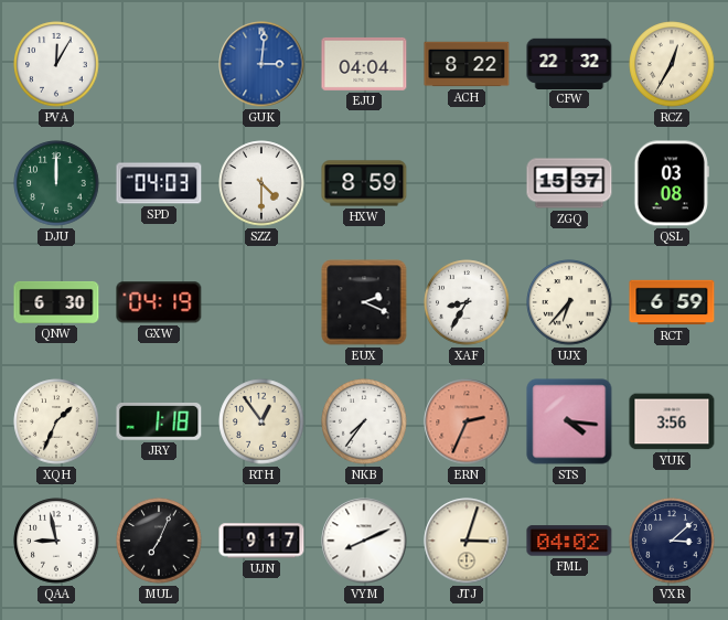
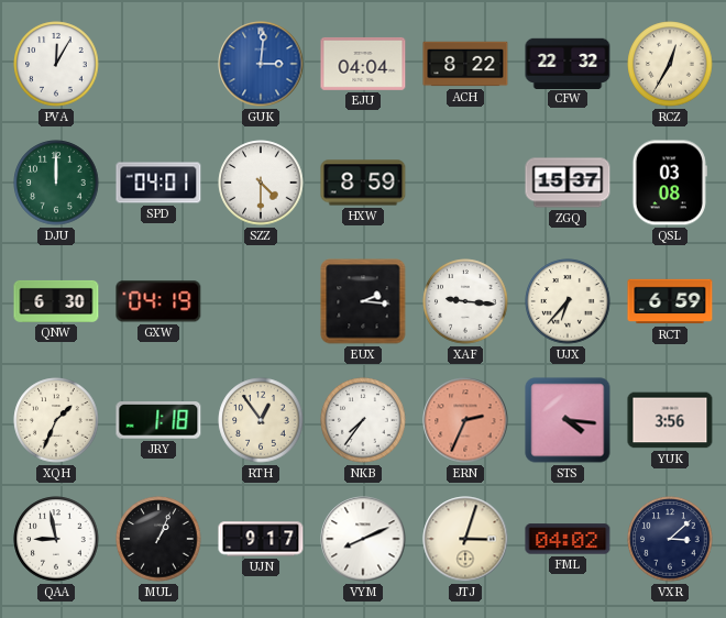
SPD: 04:03 -> 04:01 (158, 183)
EUX: 2:19 -> 2:16 (363, 301)
XAF: 8:35 -> 9:16 (465, 301)
MUL: 7:04 -> 1:04 (158, 539)
